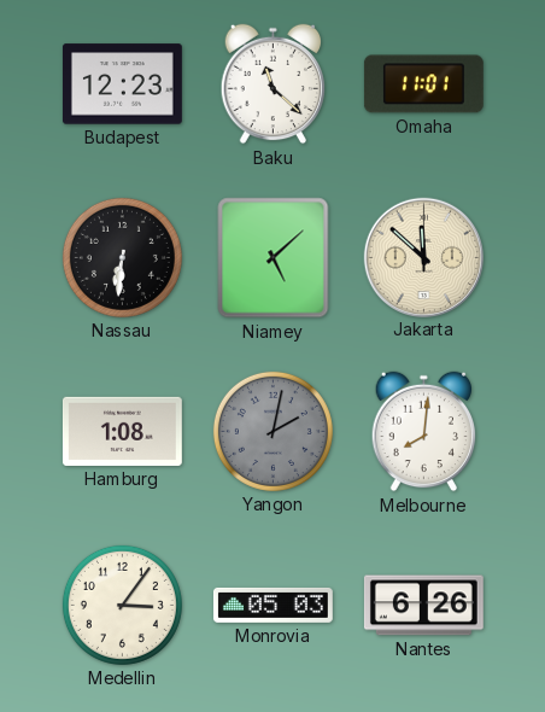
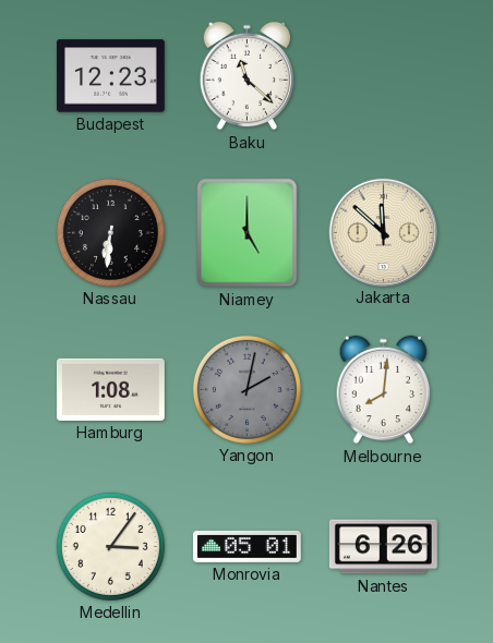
Omaha: 11:01 -> none (423, 84)
Niamey: 5:08 -> 5:00 (248, 233)
Monrovia: 05:03 -> 05:01 (246, 546)
